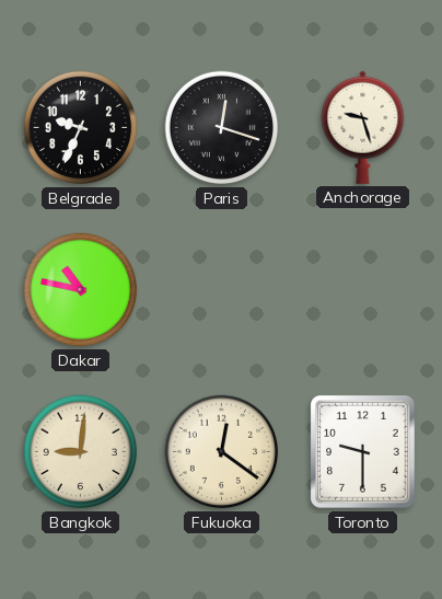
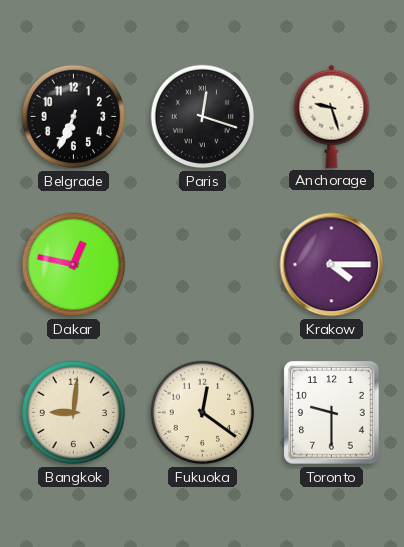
Belgrade: 9:34 -> 6:34 (74, 117)
Dakar: 10:47 -> 12:47 (74, 265)
Krakow: none -> 4:15 (332, 265)
